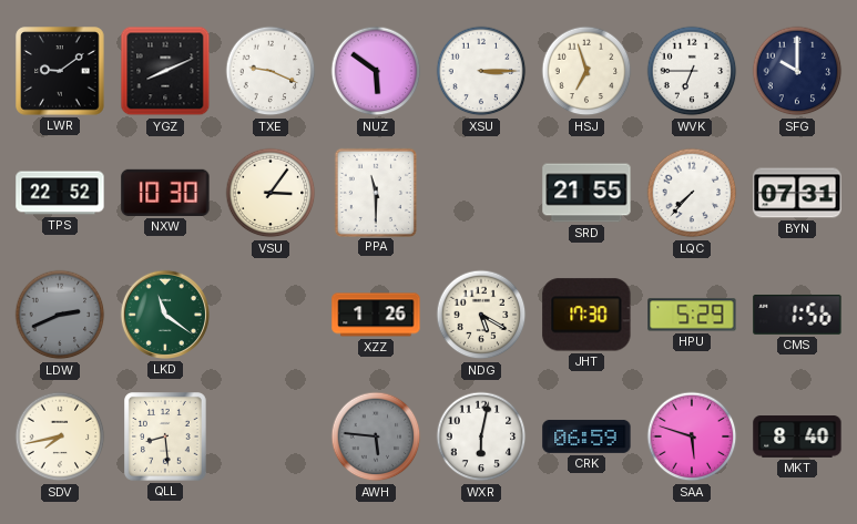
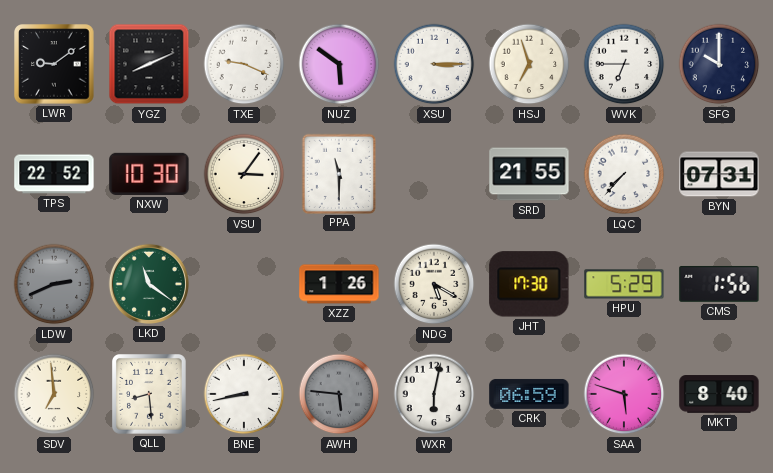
SDV: 7:43 -> 6:59 (54, 394)
BNE: none -> 8:43 (244, 394)
